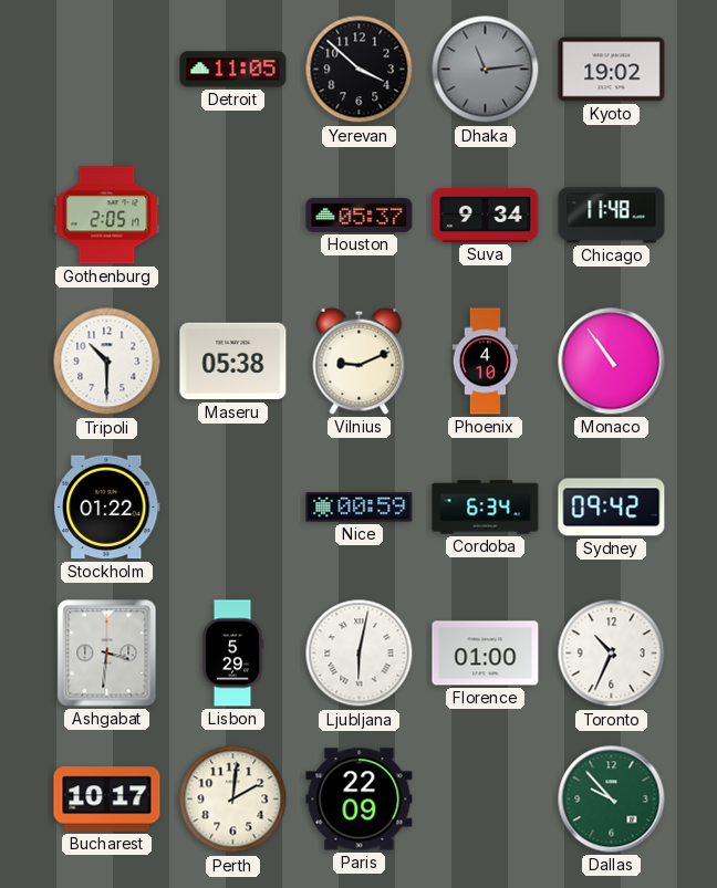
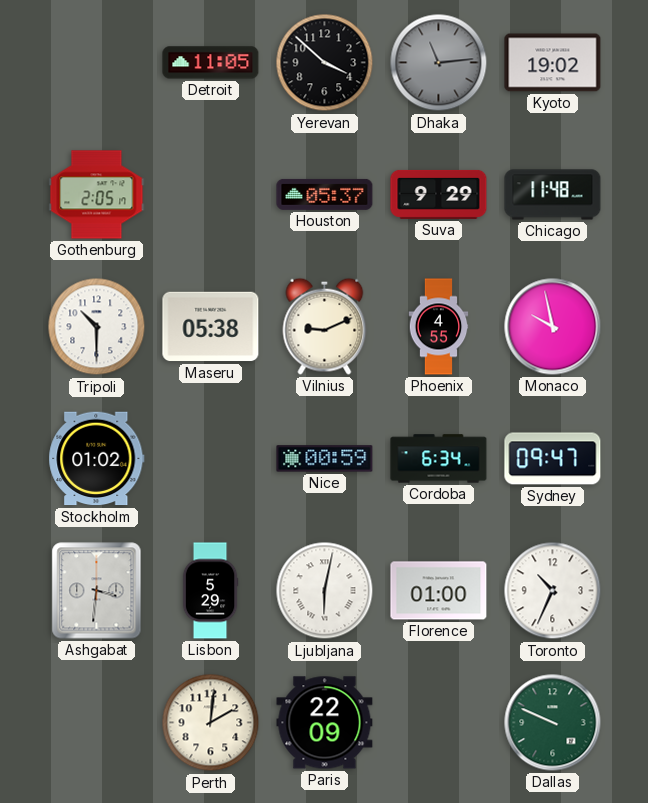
Suva: 9:34 -> 9:29 (439, 194)
Phoenix: 4:10 -> 4:55 (439, 327)
Monaco: 10:54 -> 9:58 (553, 327)
Stockholm: 01:22 -> 01:02 (97, 459)
Sydney: 09:42 -> 09:47 (553, 459)
Bucharest: 10:17 -> none (107, 800)
Dallas: 9:53 -> 9:49 (553, 723)
